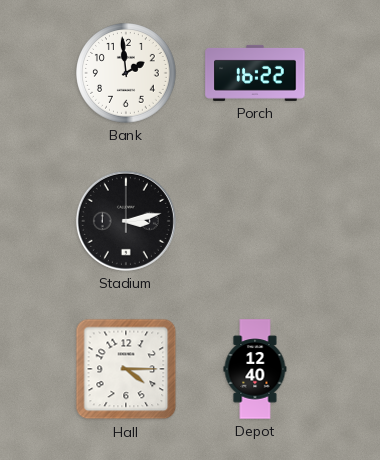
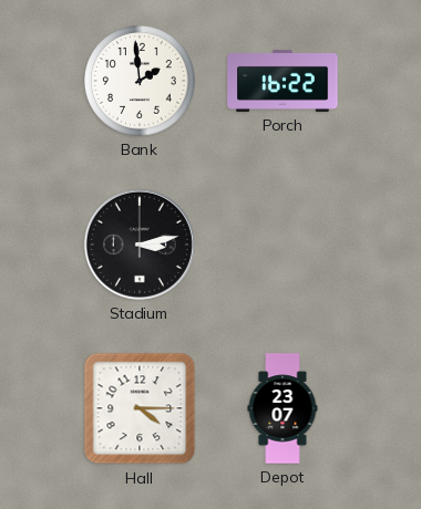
Depot: 12:40 -> 23:07 (283, 408)
